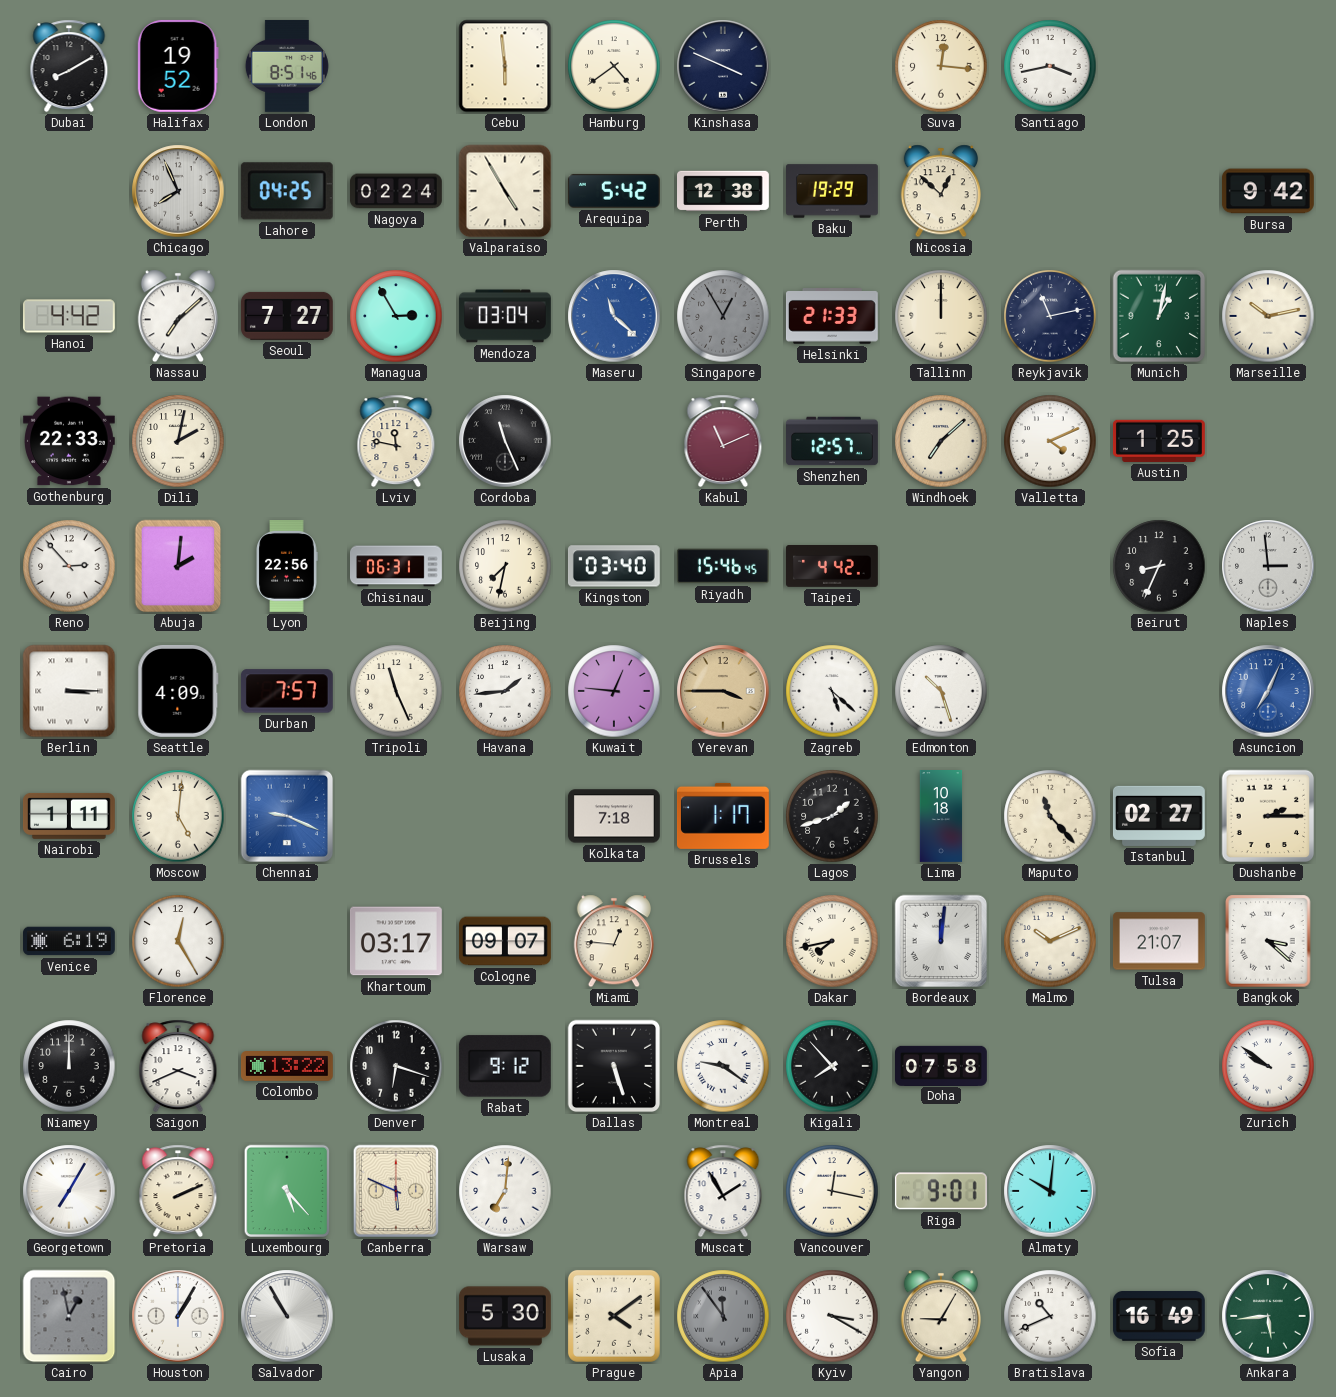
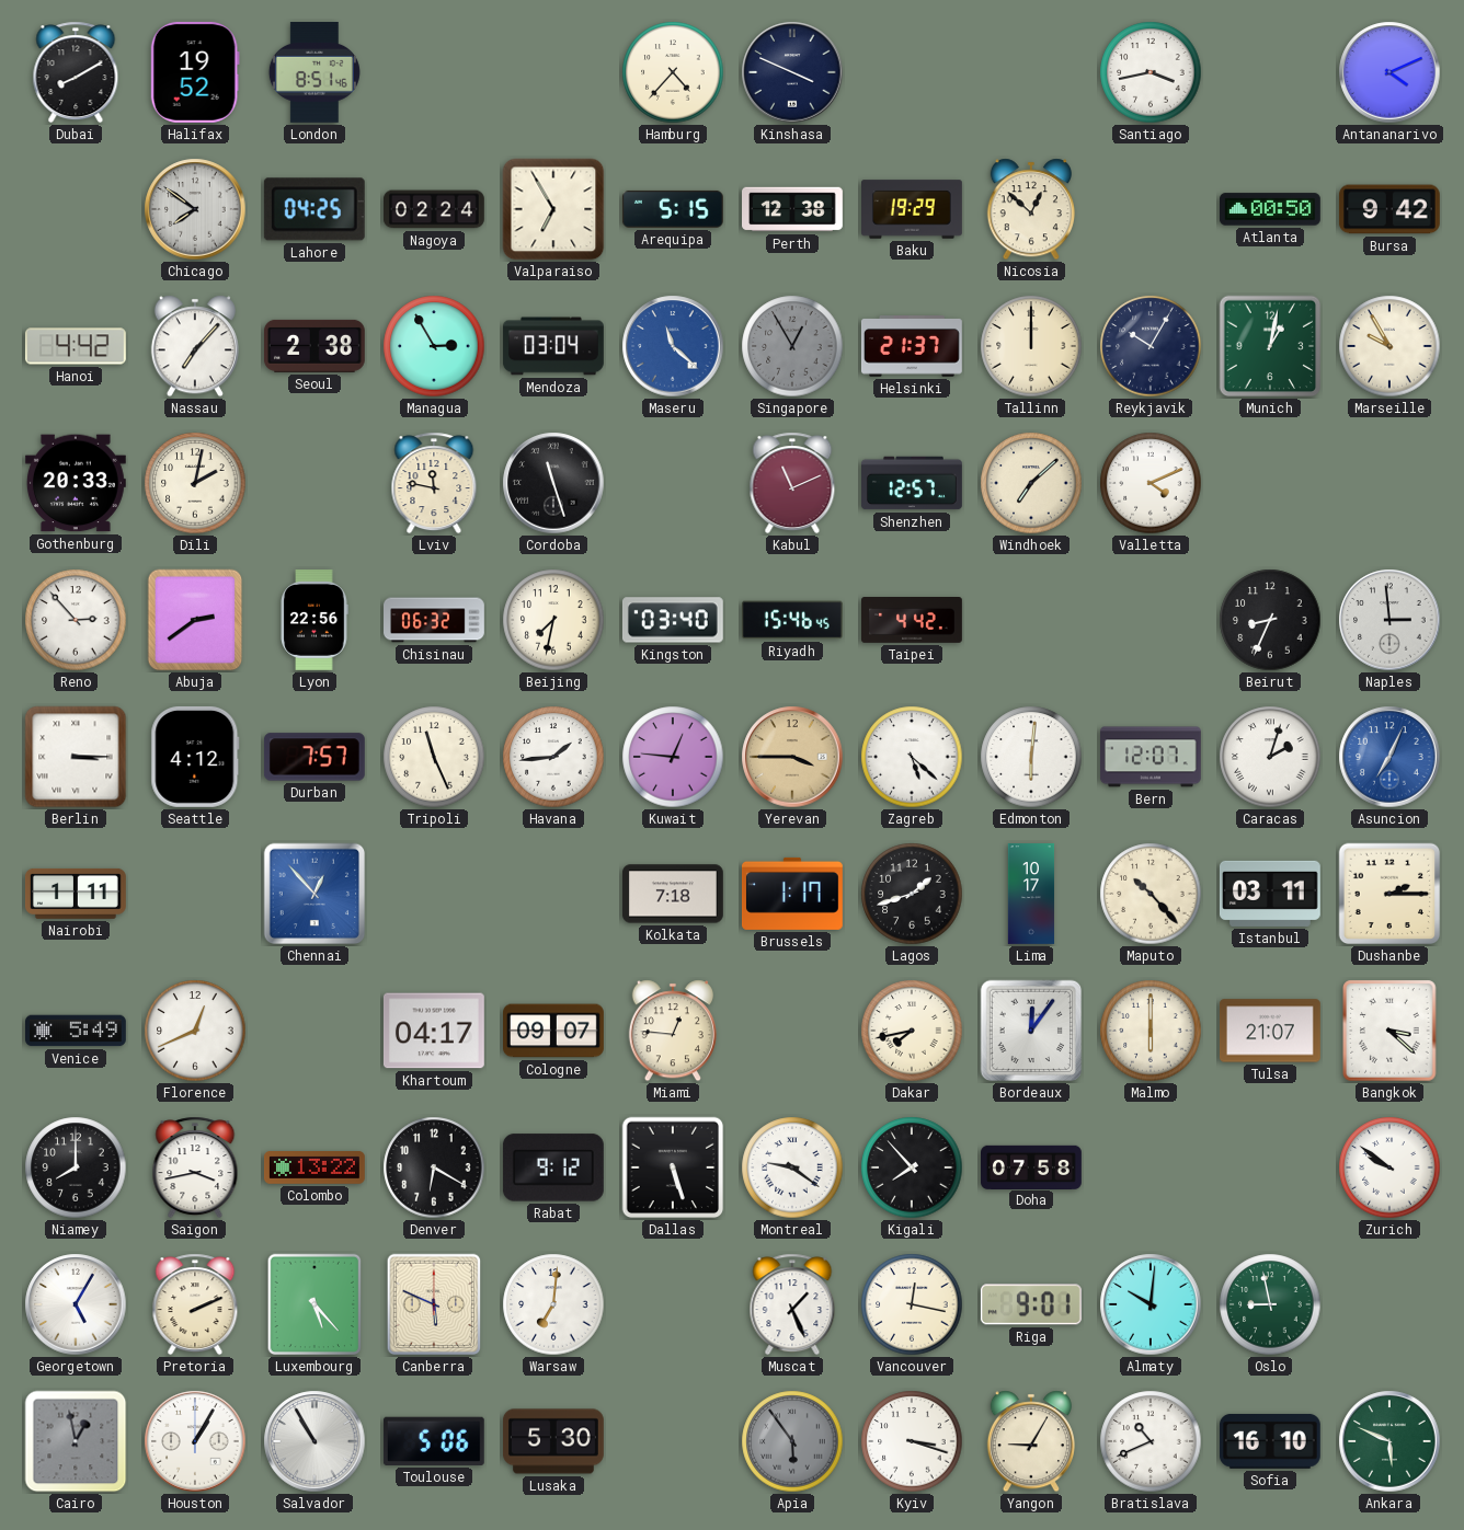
Cebu: 5:59 -> none (505, 66)
Hamburg: 4:39 -> 4:37 (673, 72)
Suva: 12:16 -> none (941, 66)
Antananarivo: none -> 4:11 (1389, 72)
Chicago: 7:56 -> 7:51 (195, 209)
Valparaiso: 4:55 -> 6:55 (553, 209)
Arequipa: 5:42 -> 5:15 (673, 209)
Atlanta: none -> 00:50 (1270, 209)
Nassau: 7:08 -> 7:07 (195, 346)
Seoul: 7:27 -> 2:38 (314, 346)
Helsinki: 21:33 -> 21:37 (912, 347)
Reykjavik: 11:13 -> 10:05 (1151, 346)
Marseille: 10:13 -> 9:55 (1389, 346)
Gothenburg: 22:33 -> 20:33 (76, 483)
Cordoba: 11:26 -> 11:27 (553, 483)
Austin: 1:25 -> none (1159, 441)
Abuja: 2:01 -> 2:39 (195, 620)
Chisinau: 06:31 -> 06:32 (435, 620)
Seattle: 4:09 -> 4:12 (195, 757)
Edmonton: 10:27 -> 6:01 (1031, 757)
Bern: none -> 12:07 (1151, 757)
Caracas: none -> 2:03 (1270, 757)
Moscow: 5:01 -> none (178, 816)
Chennai: 9:19 -> 12:53 (314, 894)
Lima: 10:18 -> 10:17 (1031, 895)
Maputo: 11:23 -> 10:23 (1151, 894)
Istanbul: 02:27 -> 03:11 (1270, 894)
Venice: 6:19 -> 5:49 (77, 1031)
Florence: 12:25 -> 12:41 (195, 1031)
Khartoum: 03:17 -> 04:17 (434, 1031)
Bordeaux: 12:01 -> 12:06 (1031, 1031)
Malmo: 10:11 -> 6:00 (1151, 1031)
Niamey: 12:00 -> 8:00 (76, 1167)
Saigon: 3:41 -> 3:43 (195, 1167)
Denver: 6:18 -> 6:20 (434, 1167)
Georgetown: 7:05 -> 5:05 (76, 1304)
Muscat: 1:55 -> 1:26 (792, 1304)
Oslo: none -> 8:58 (1270, 1304)
Toulouse: none -> 5:06 (434, 1441)
Prague: 4:09 -> none (614, 1316)
Apia: 11:54 -> 5:54 (792, 1441)
Kyiv: 3:20 -> 3:18 (912, 1441)
Sofia: 16:49 -> 16:10 (1270, 1441)
Ankara: 5:44 -> 5:49 (1389, 1441)
